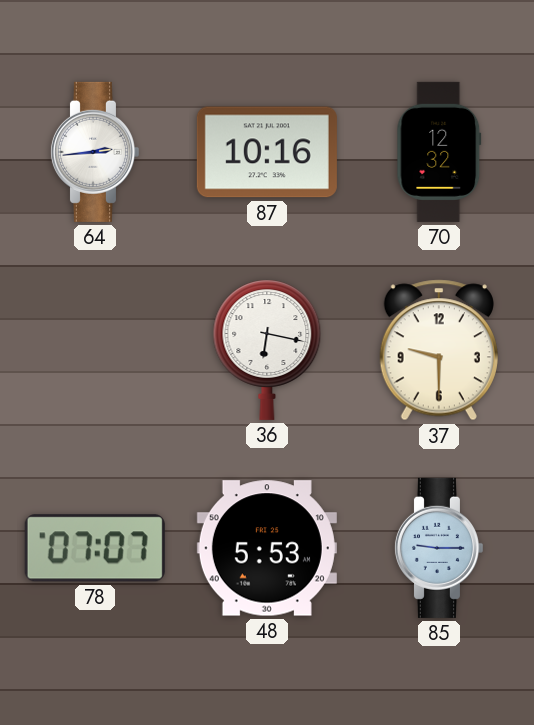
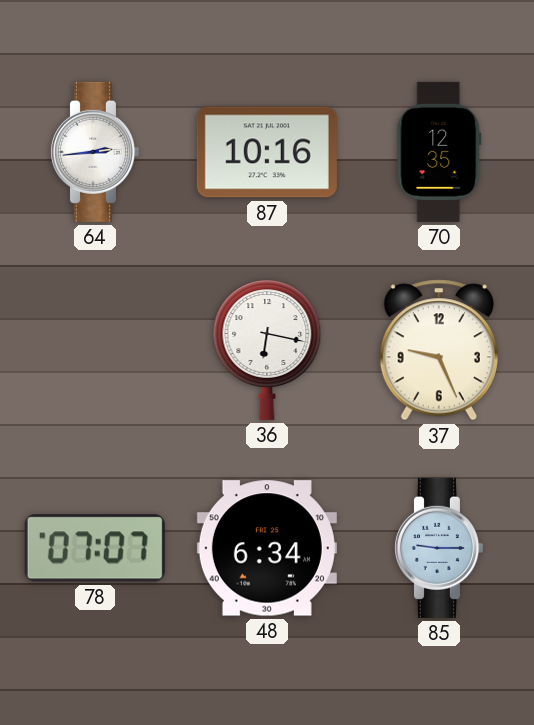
70: 12:32 -> 12:35 (439, 152)
37: 9:30 -> 9:26 (439, 350)
48: 5:53 -> 6:34 (267, 548)
